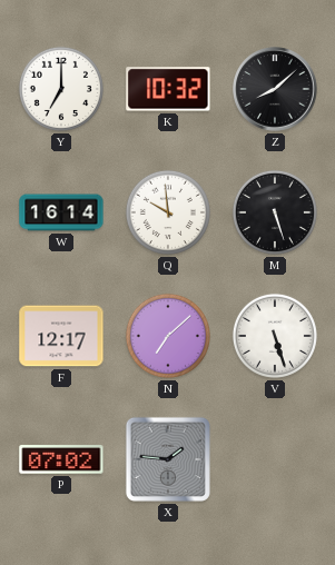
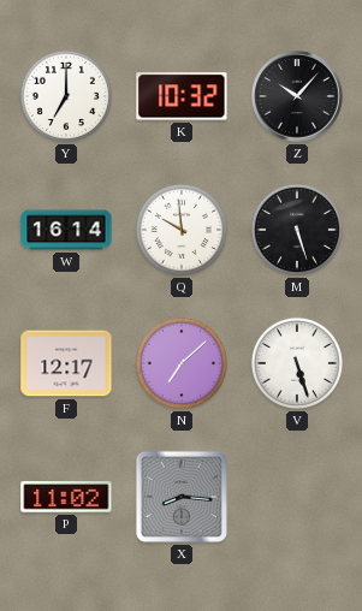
Z: 8:08 -> 10:07 (297, 96)
P: 07:02 -> 11:02 (66, 497)
X: 1:46 -> 8:16 (182, 497)
